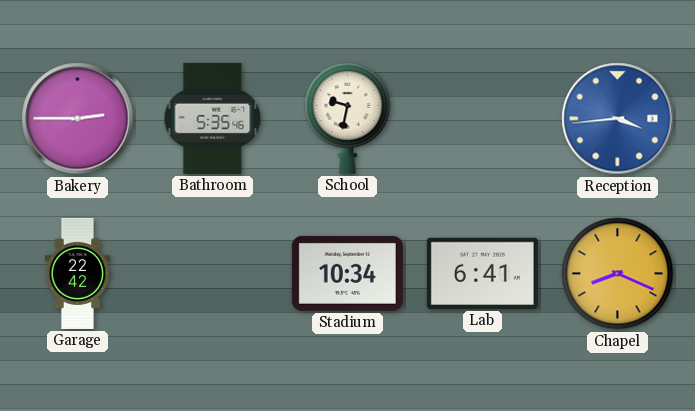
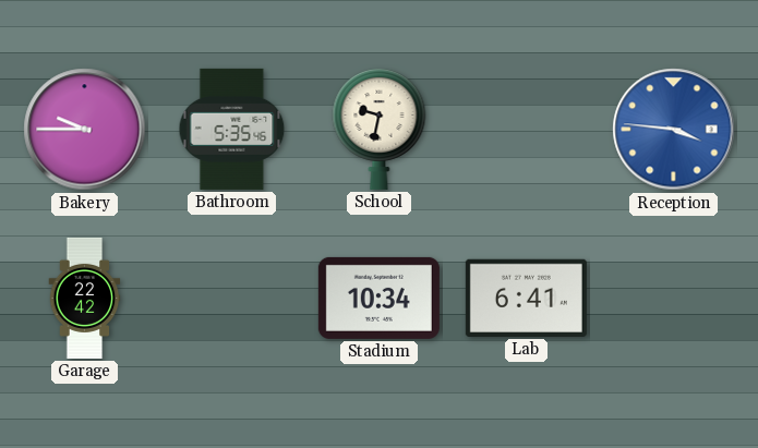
Bakery: 2:45 -> 9:45 (85, 130)
Reception: 3:44 -> 3:46 (674, 130)
Chapel: 8:19 -> none (618, 274)
